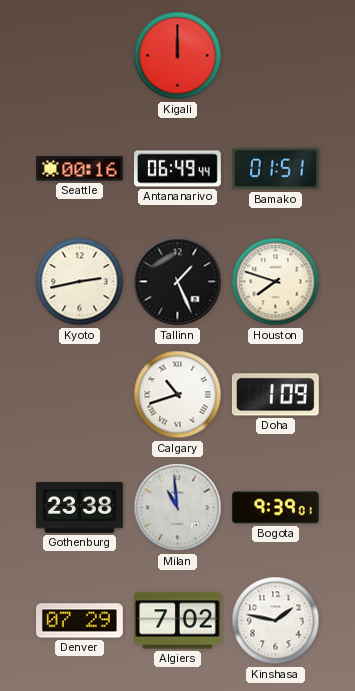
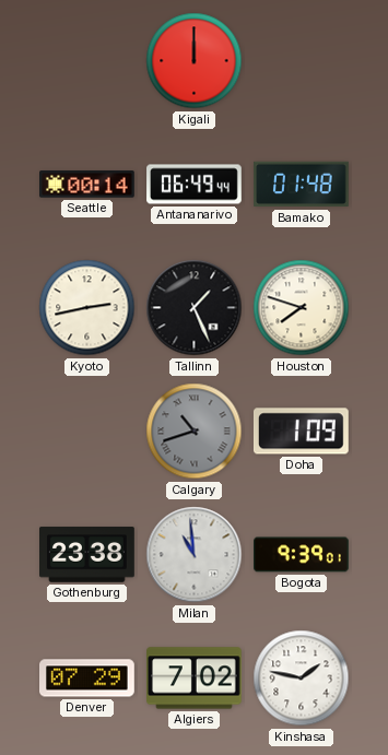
Seattle: 00:16 -> 00:14 (87, 185)
Bamako: 01:51 -> 01:48 (302, 185)
Calgary dial: white -> grey (195, 432)
